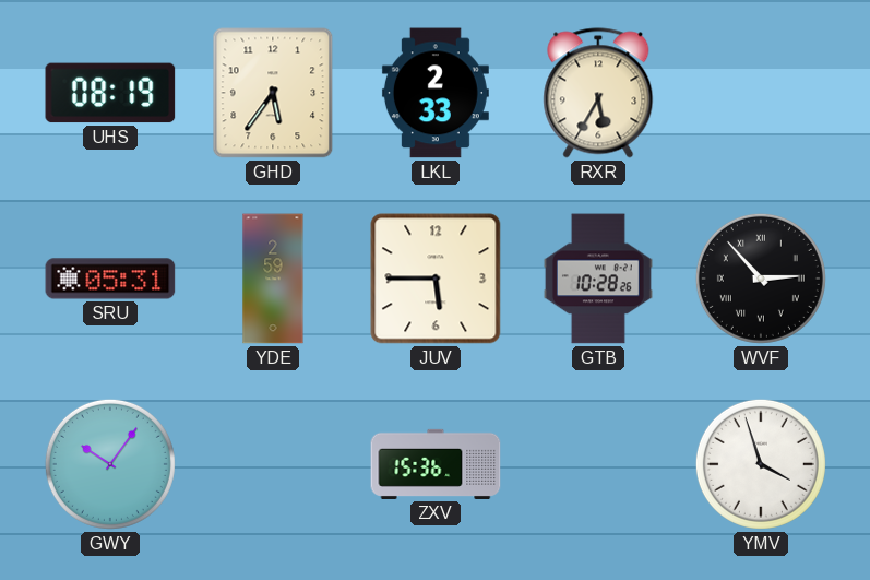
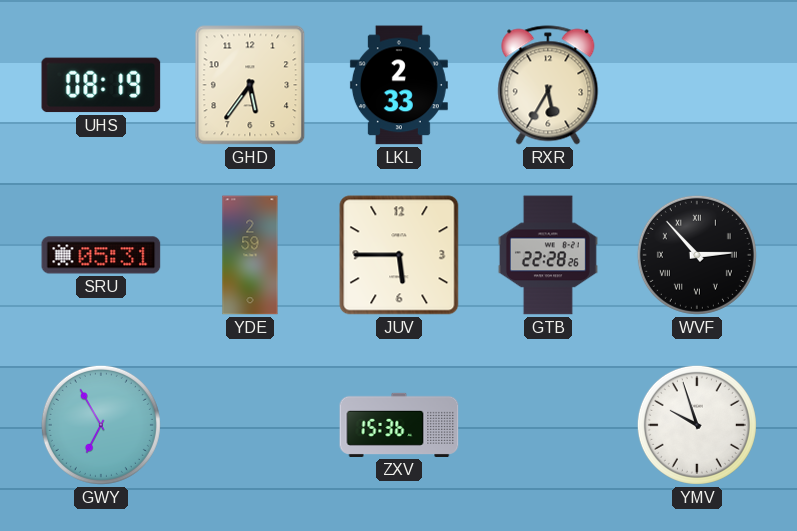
GTB: 10:28 -> 22:28 (548, 255)
GWY: 10:06 -> 6:55 (101, 425)
YMV: 3:57 -> 9:57 (697, 425)
